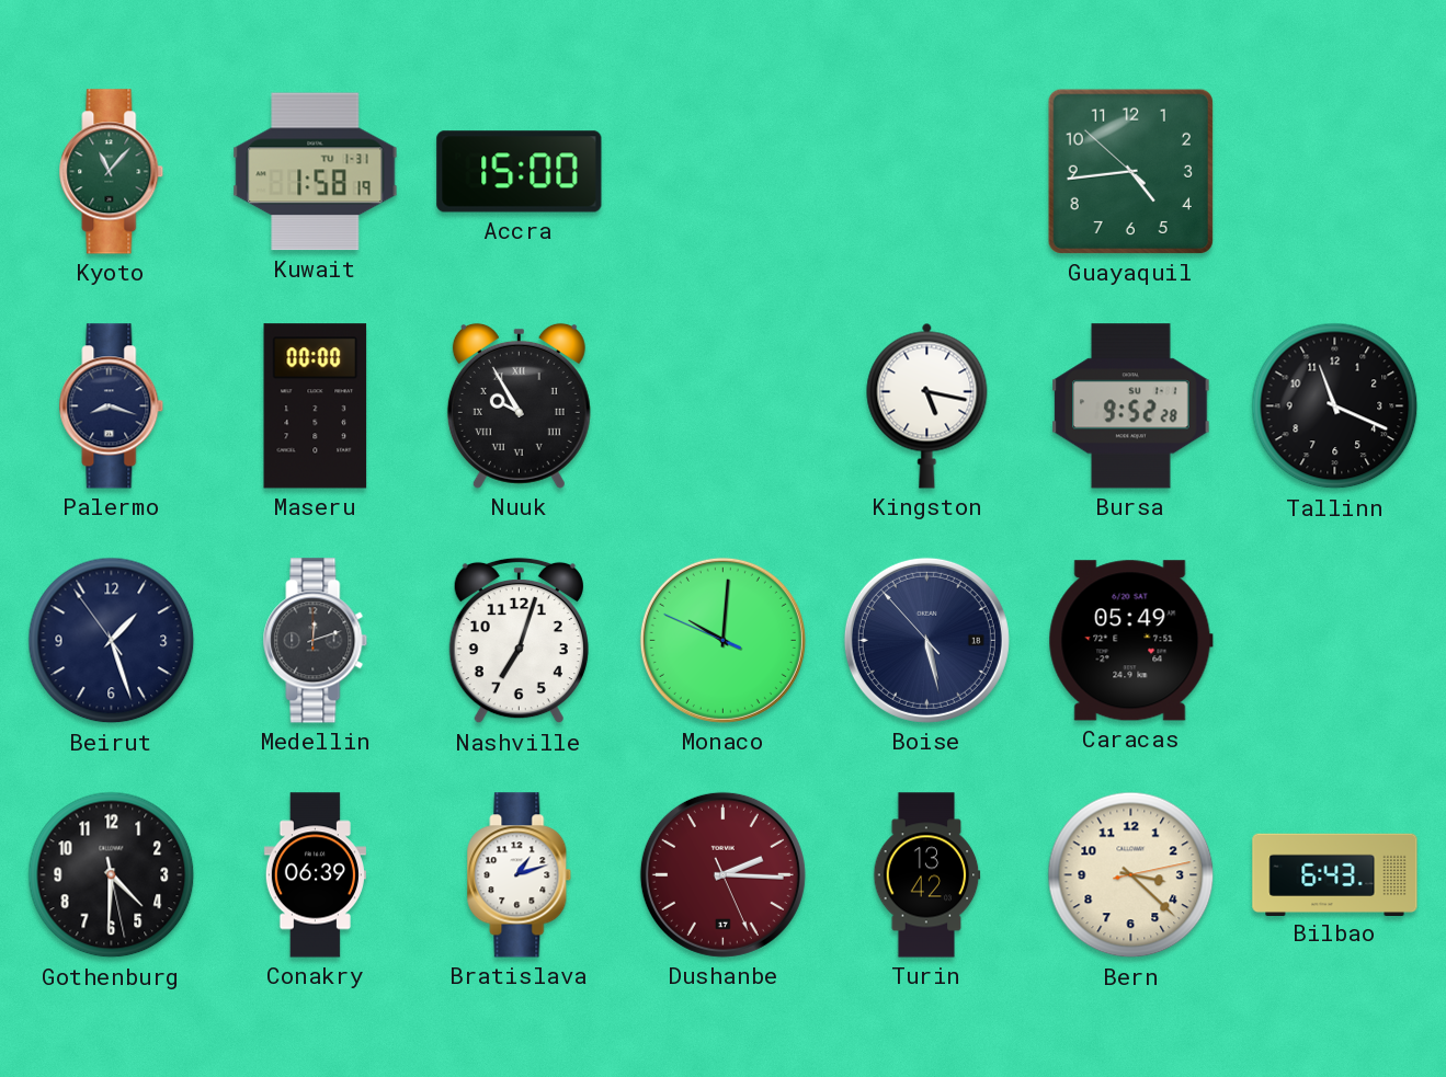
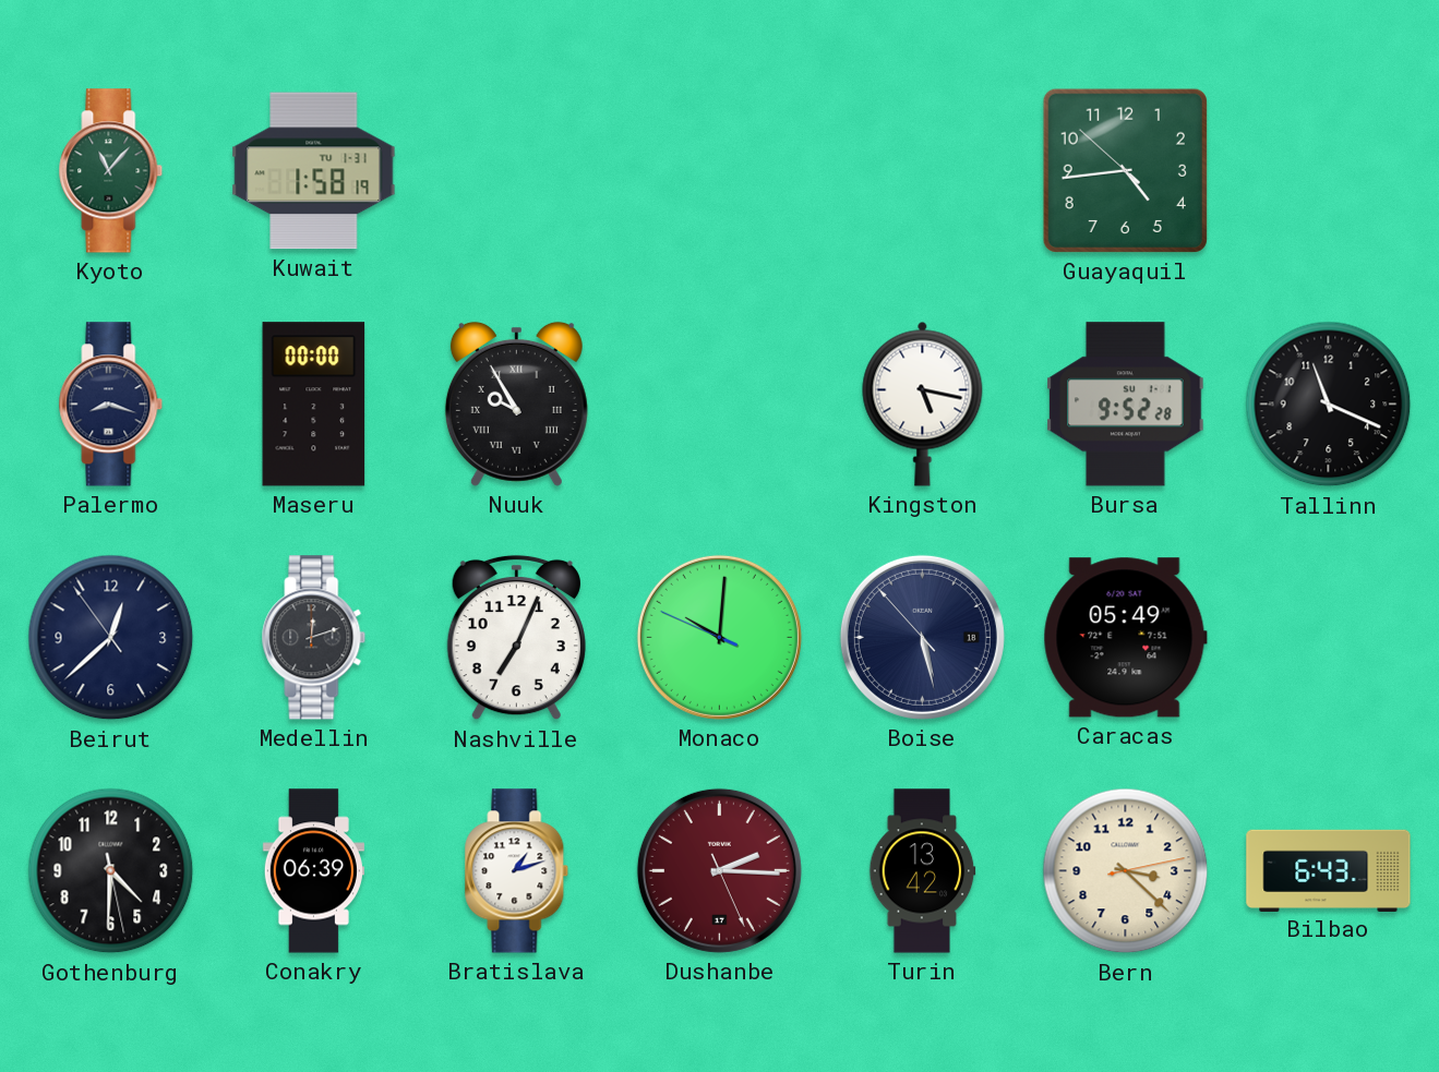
Accra: 15:00 -> none (520, 172)
Beirut: 1:26 -> 12:37 (111, 638)
Nashville: 7:03 -> 7:04 (516, 638)
